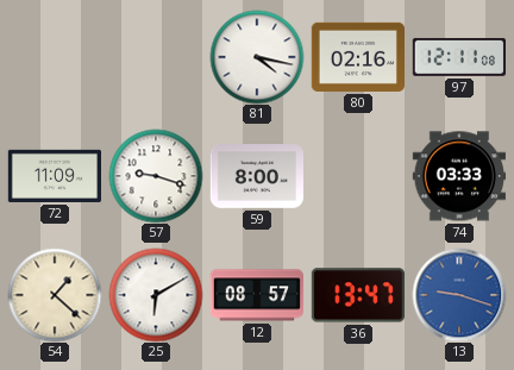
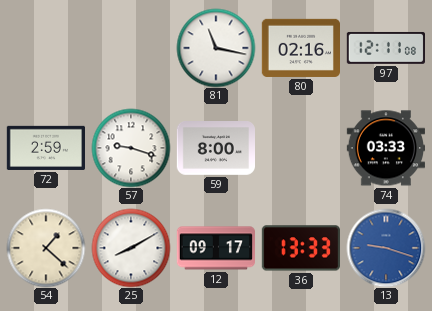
81: 4:17 -> 11:17 (216, 48)
72: 11:09 -> 2:59 (45, 148)
25: 6:10 -> 8:10 (131, 248)
12: 08:57 -> 09:17 (215, 248)
36: 13:47 -> 13:33 (301, 248)
